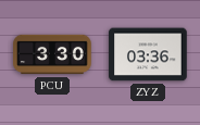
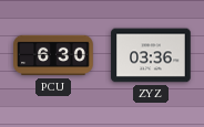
PCU: 3:30 -> 6:30 (53, 55)
